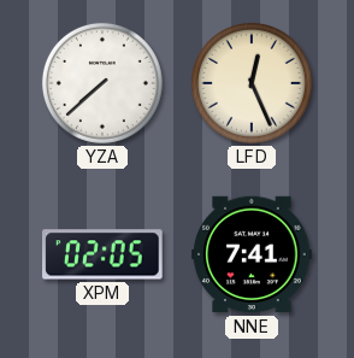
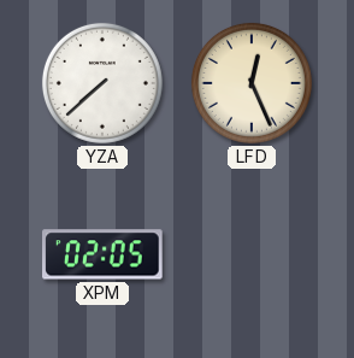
NNE: 7:41 -> none (252, 254)
